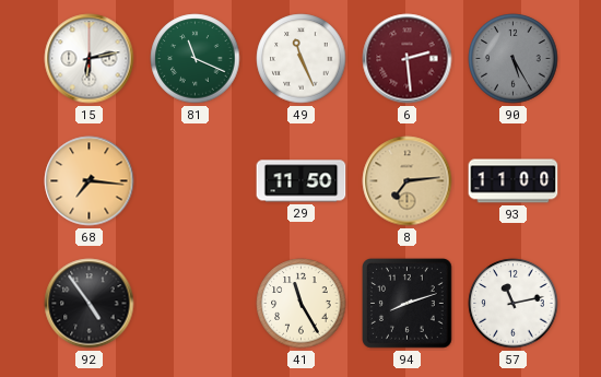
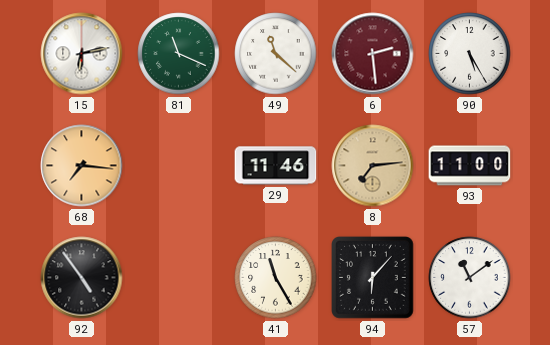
49: 11:26 -> 11:22 (276, 54)
90 dial: grey -> white (470, 54)
29: 11:50 -> 11:46 (276, 166)
94: 8:12 -> 6:07 (373, 278)
57: 11:13 -> 11:09 (470, 278)
